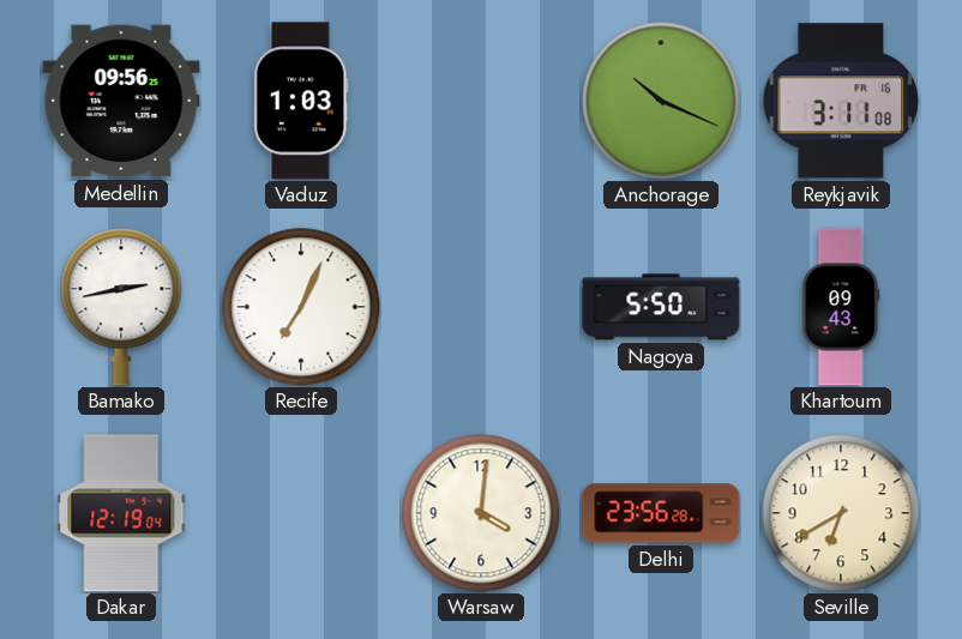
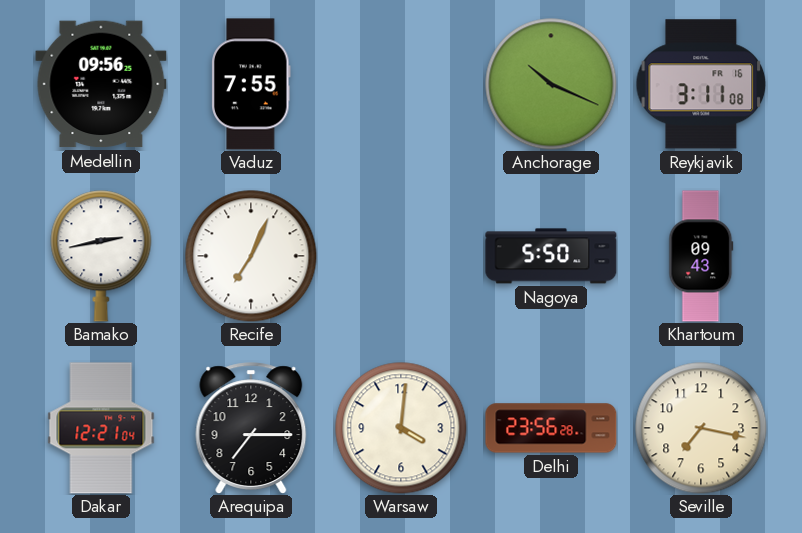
Vaduz: 1:03 -> 7:55 (251, 84)
Dakar: 12:19 -> 12:21 (101, 428)
Arequipa: none -> 7:15 (251, 428)
Seville: 6:40 -> 7:17 (701, 428)
